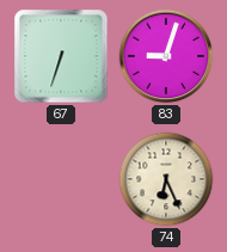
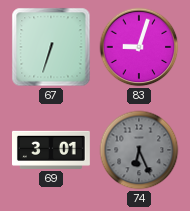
69: none -> 3:01 (52, 150)
74 dial: cream -> grey (139, 150)
